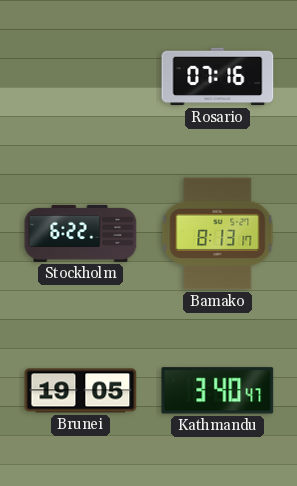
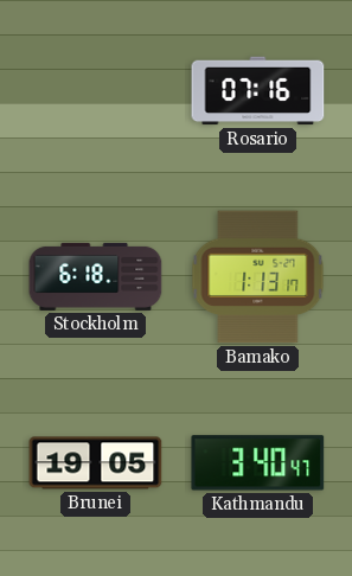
Stockholm: 6:22 -> 6:18 (96, 276)
Bamako: 8:13 -> 1:13 (258, 277)
